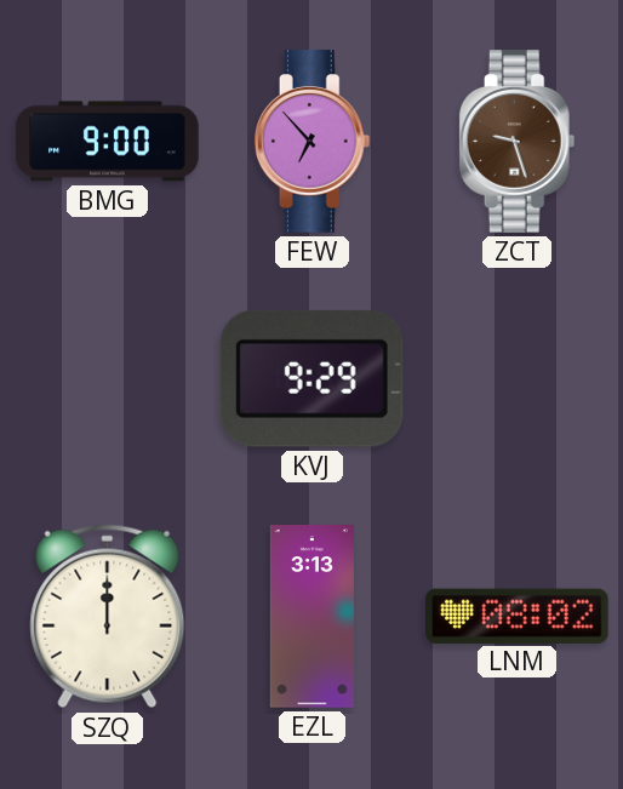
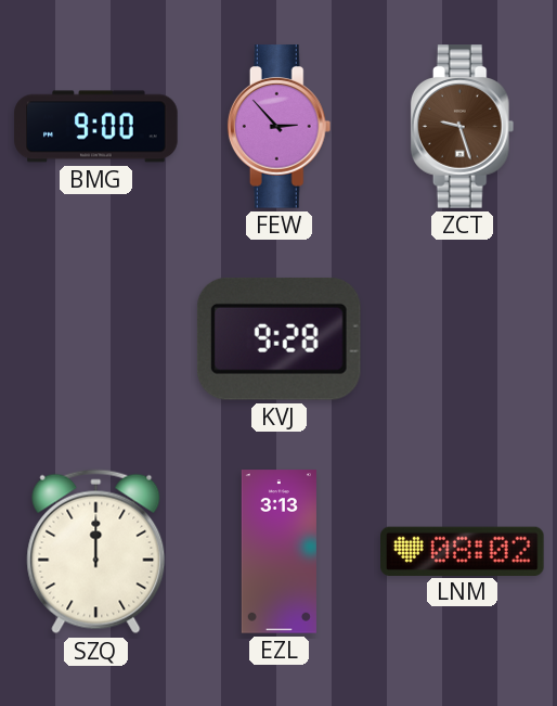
FEW: 6:53 -> 2:53 (280, 127)
KVJ: 9:29 -> 9:28 (278, 338)
